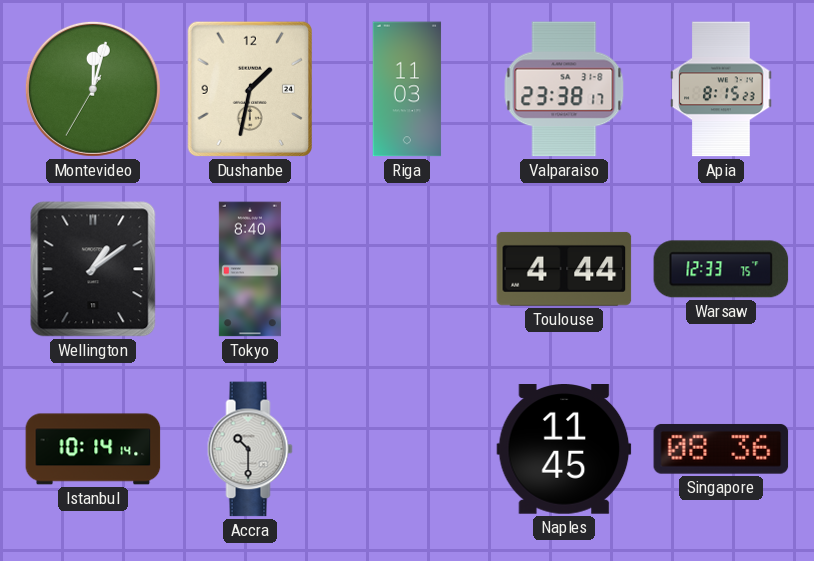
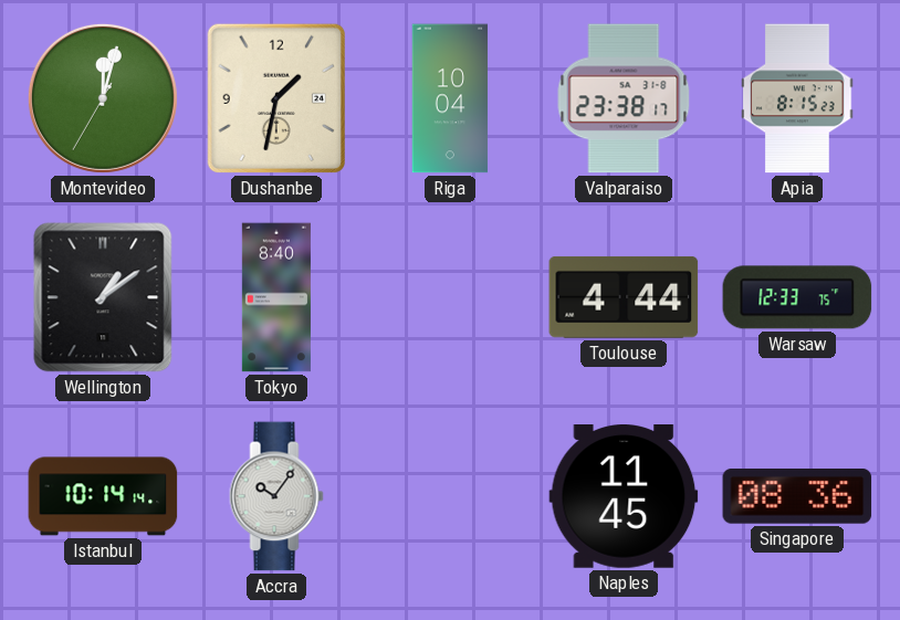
Riga: 11:03 -> 10:04 (450, 98)
Accra: 10:30 -> 10:06 (276, 496)
